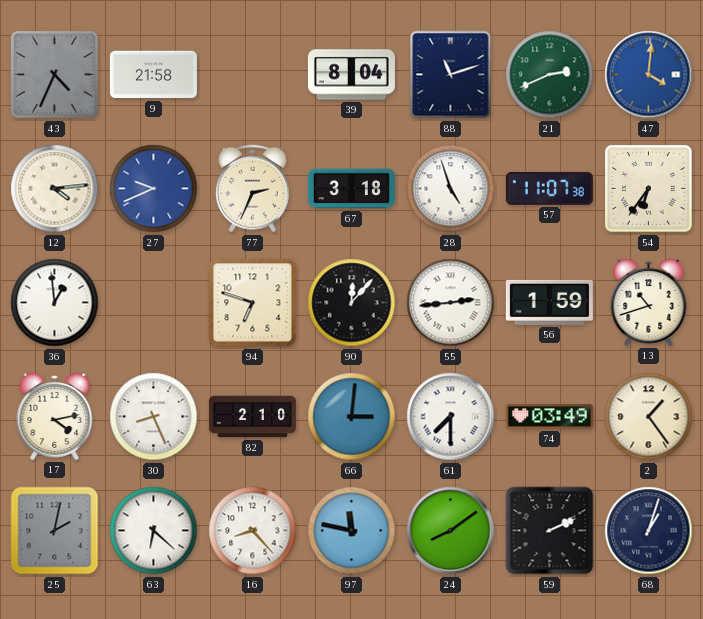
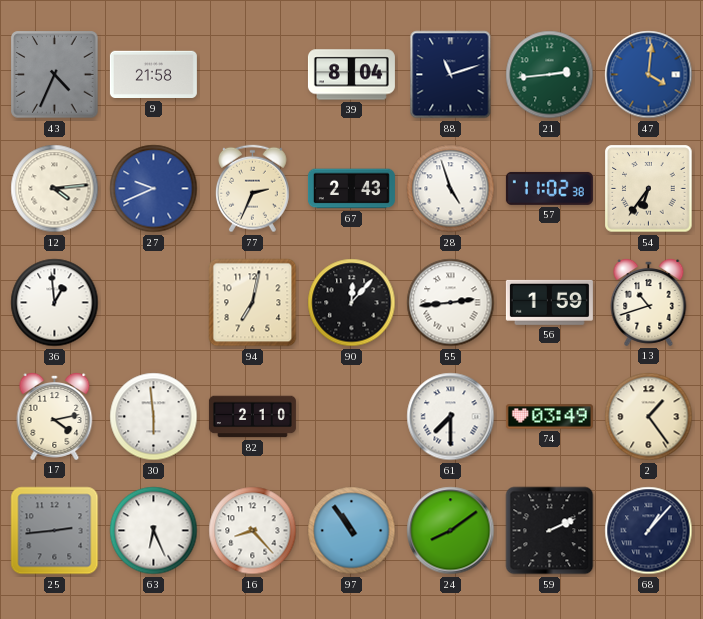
21: 2:41 -> 2:44 (550, 75)
67: 3:18 -> 2:43 (351, 189)
57: 11:07 -> 11:02 (549, 188)
94: 6:48 -> 7:02 (253, 303)
30: 8:26 -> 5:59 (154, 417)
66: 3:01 -> none (352, 417)
25: 2:02 -> 2:44 (55, 531)
63: 6:22 -> 6:26 (154, 531)
97: 11:47 -> 10:54 (352, 531)
68: 1:03 -> 1:07 (649, 531)
